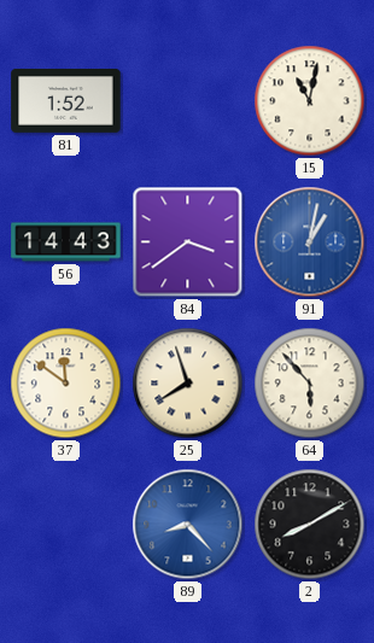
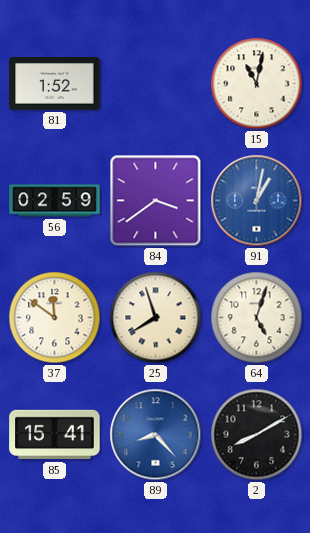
56: 14:43 -> 02:59 (55, 201)
64: 5:53 -> 5:03 (257, 318)
85: none -> 15:41 (55, 435)
